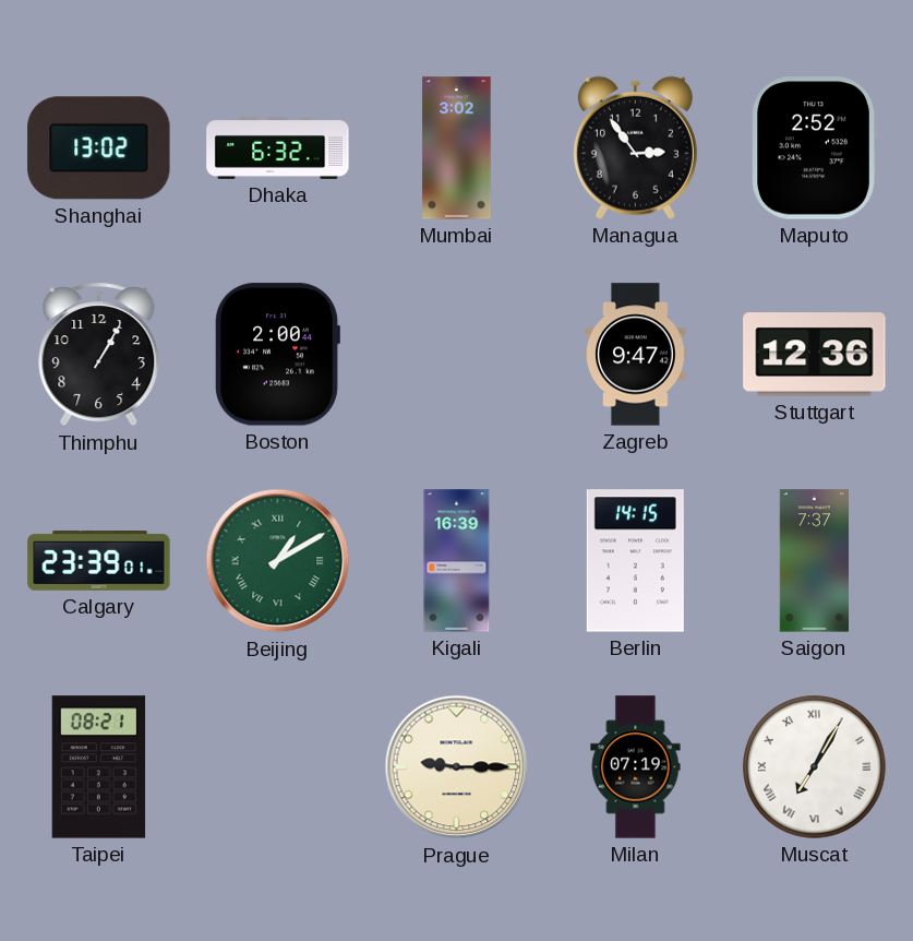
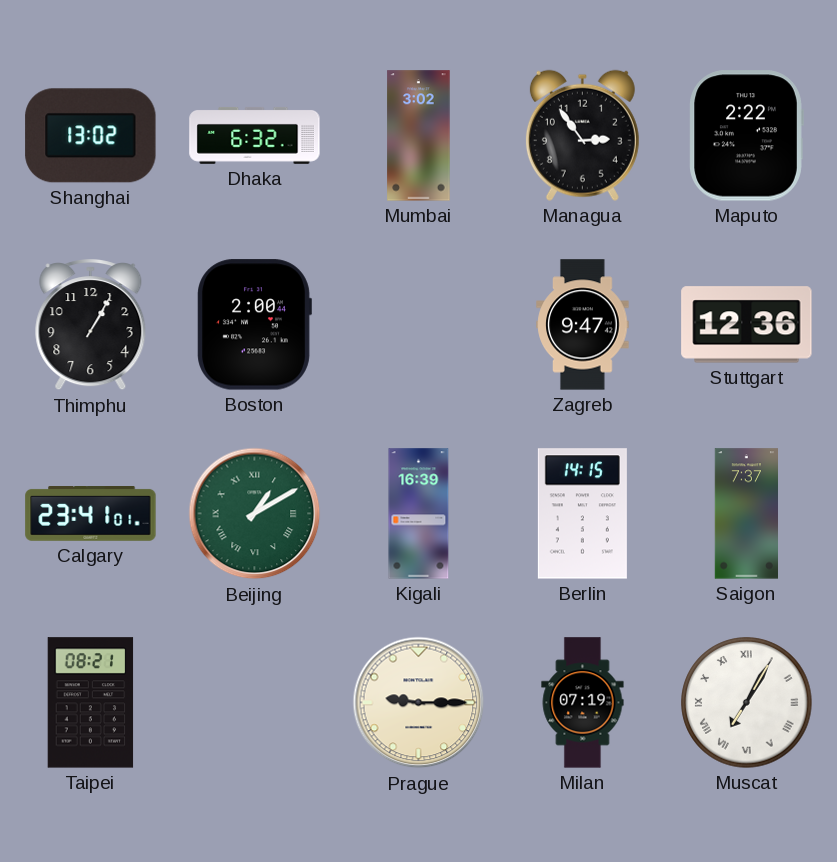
Maputo: 2:52 -> 2:22 (746, 136)
Calgary: 23:39 -> 23:41 (91, 514)
